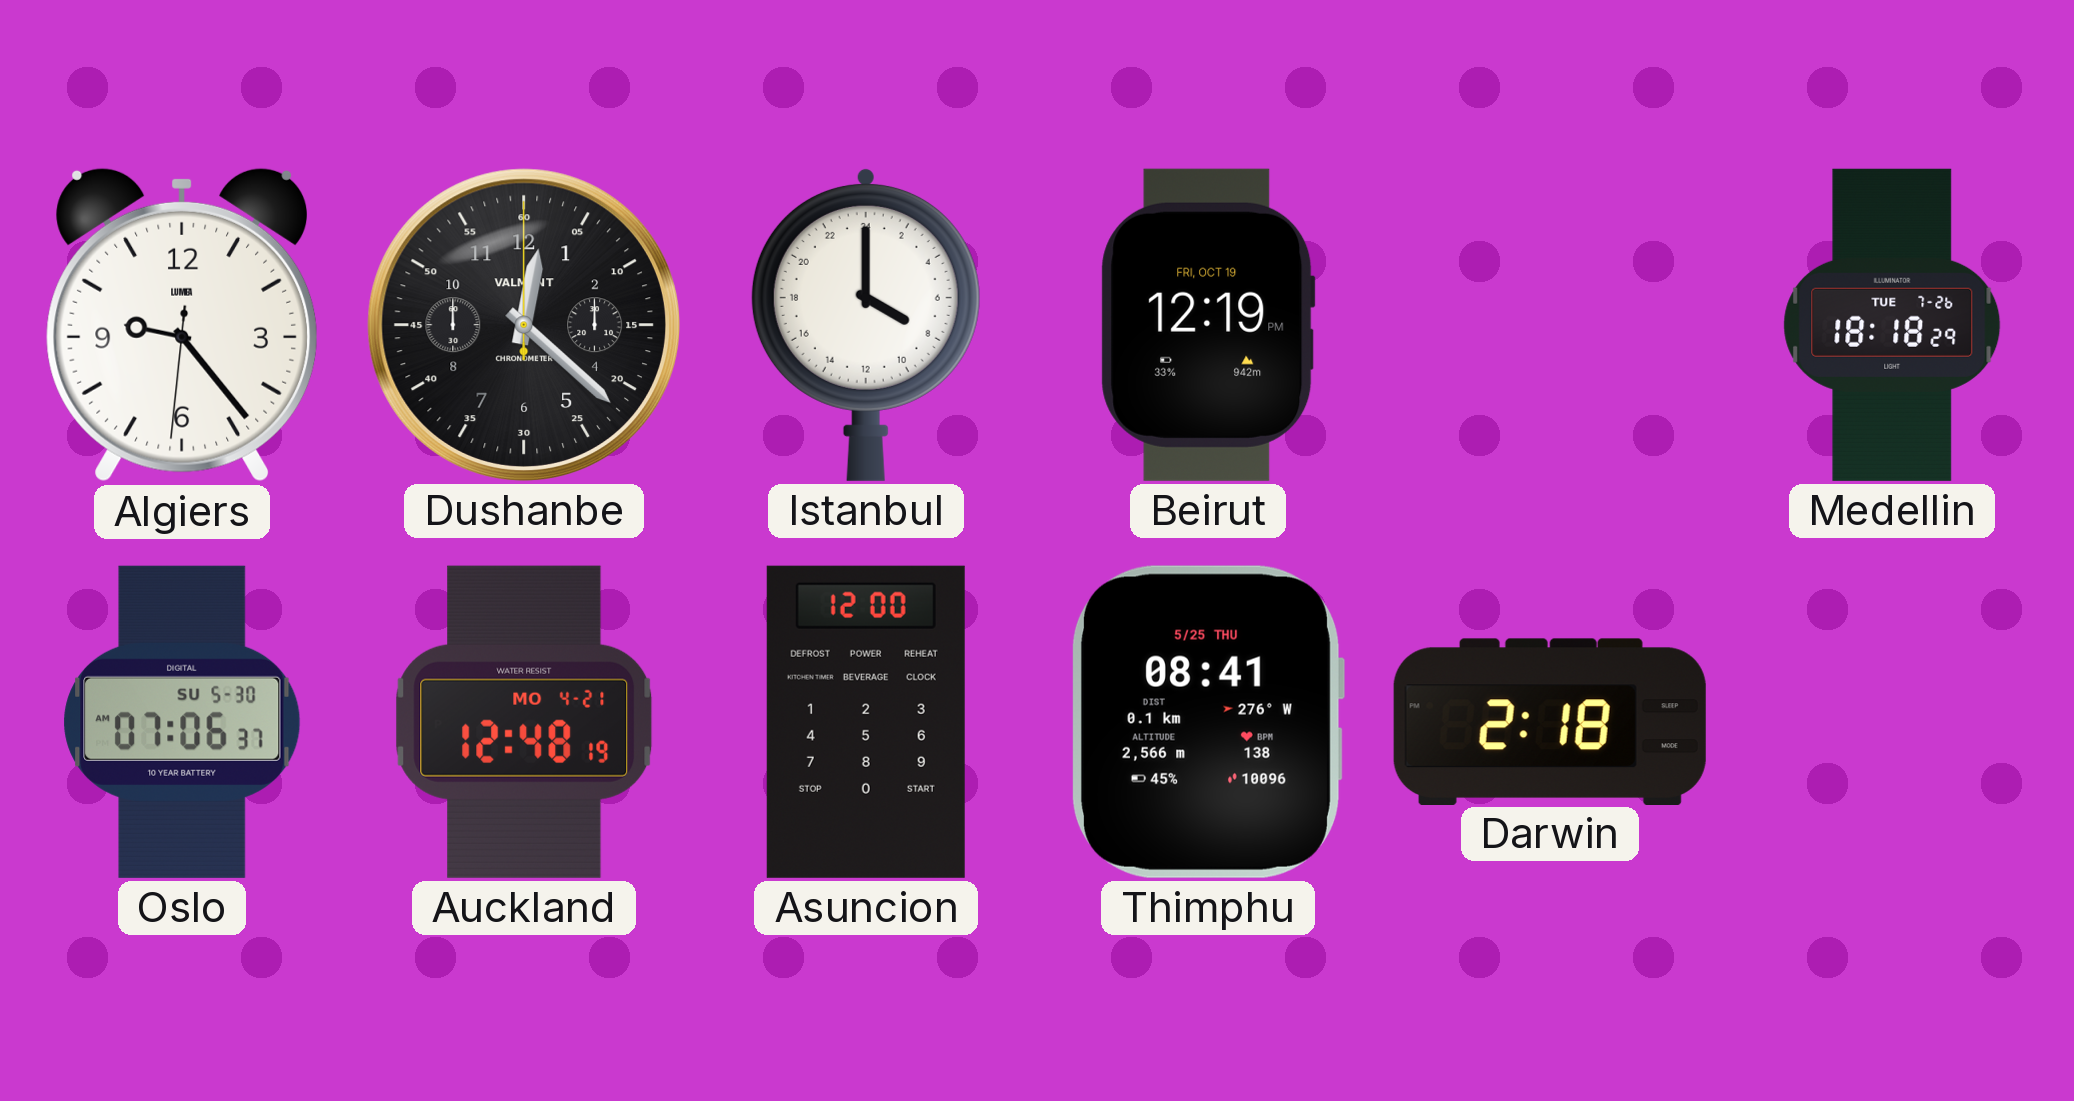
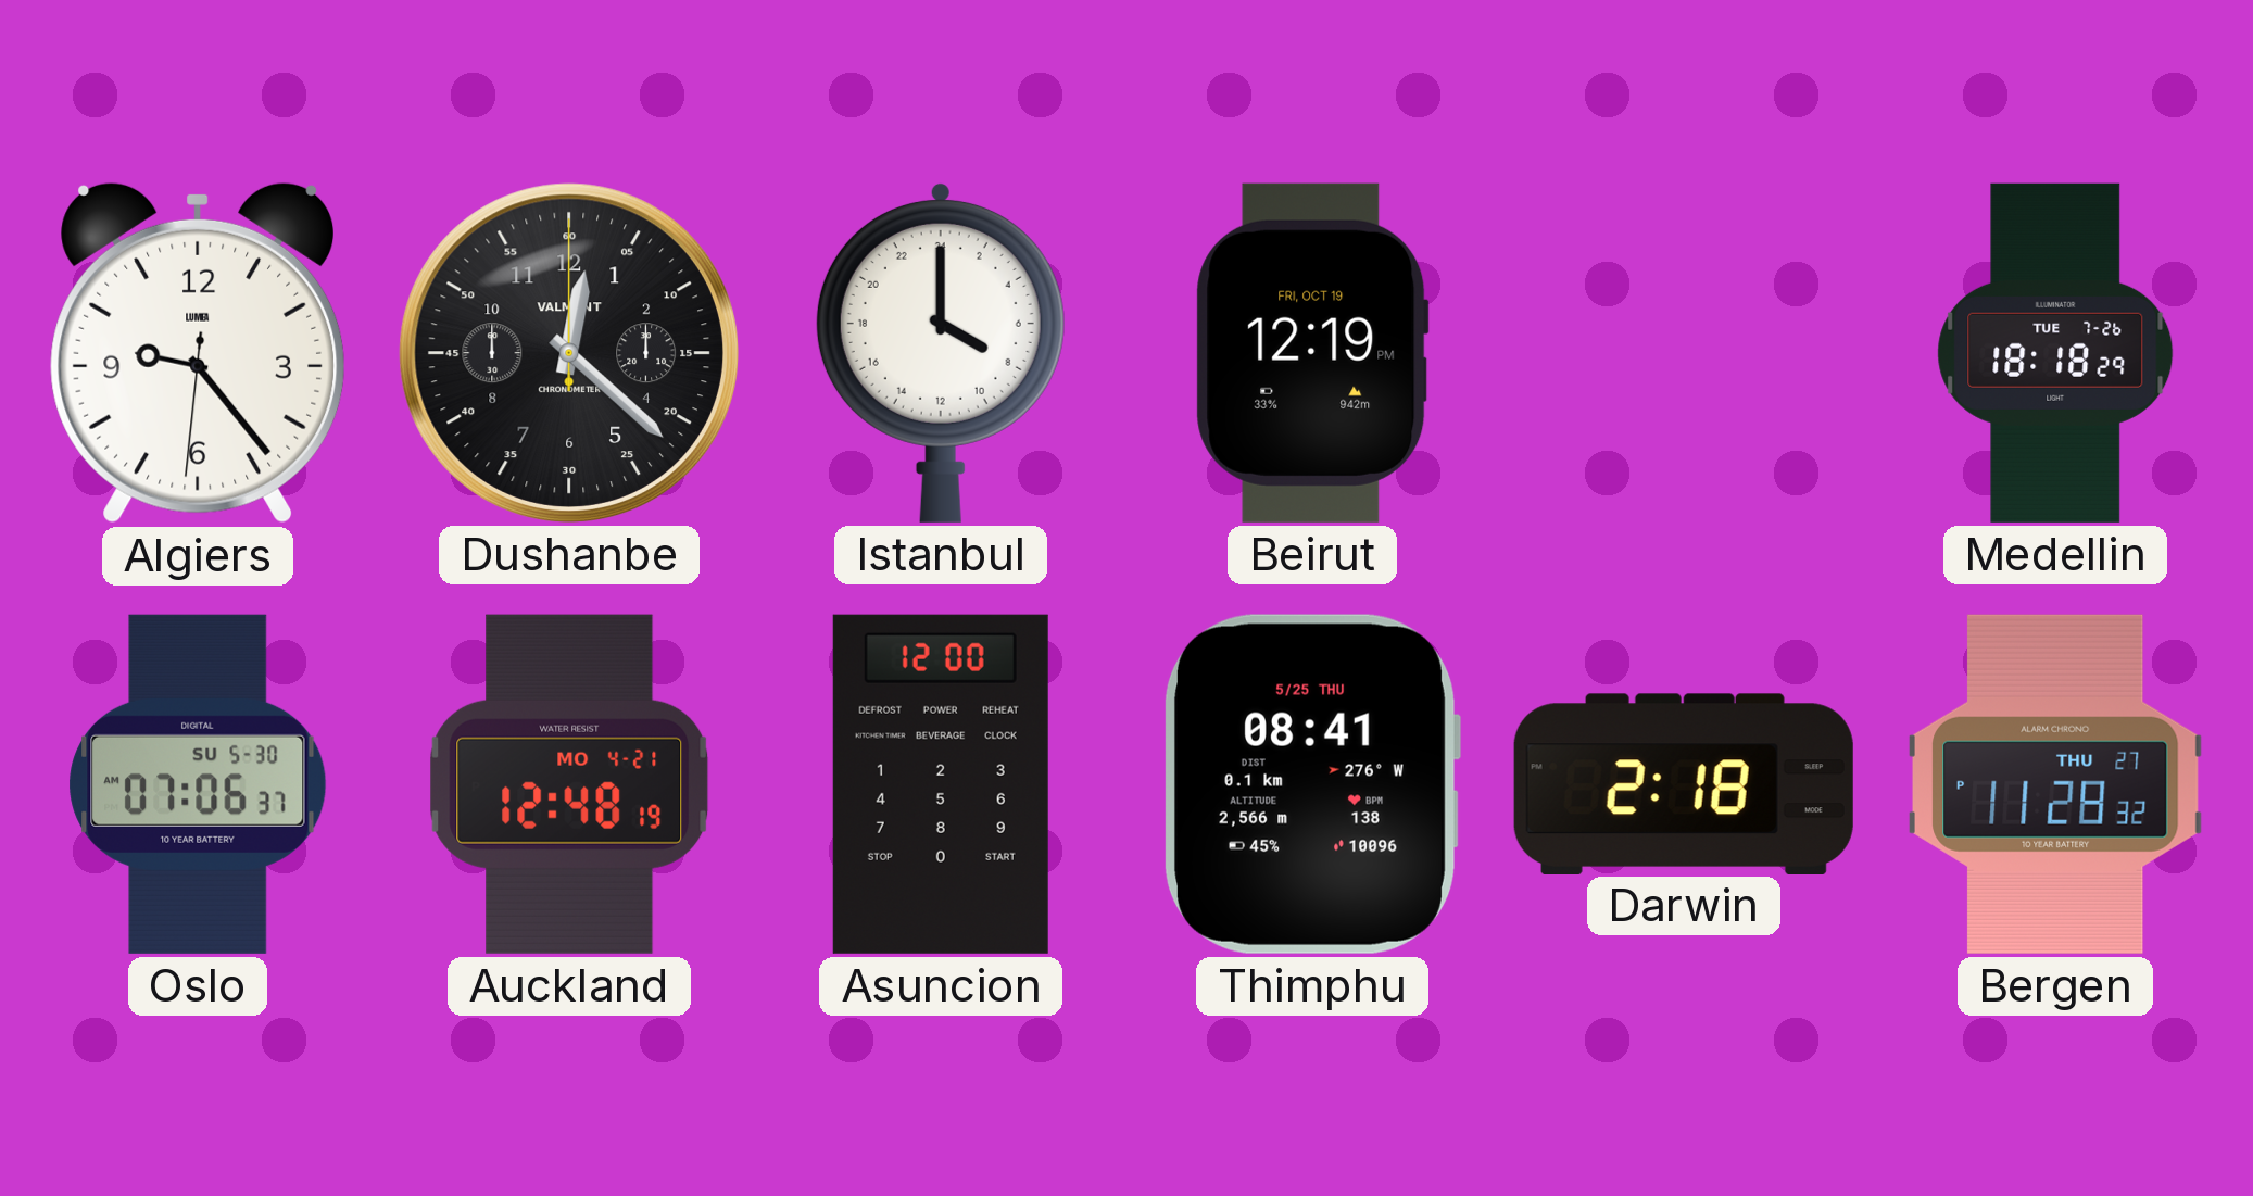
Bergen: none -> 11:28 (2056, 784)
